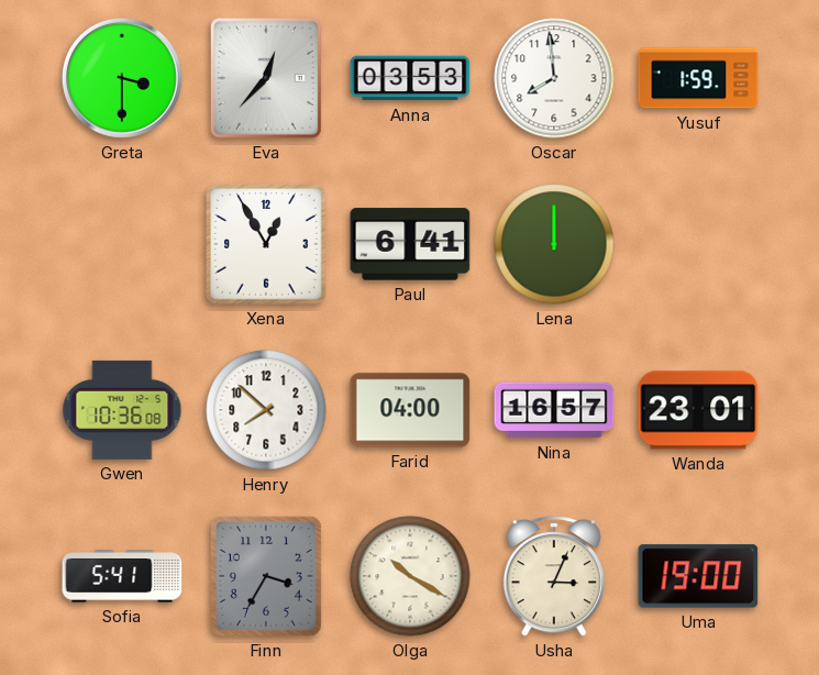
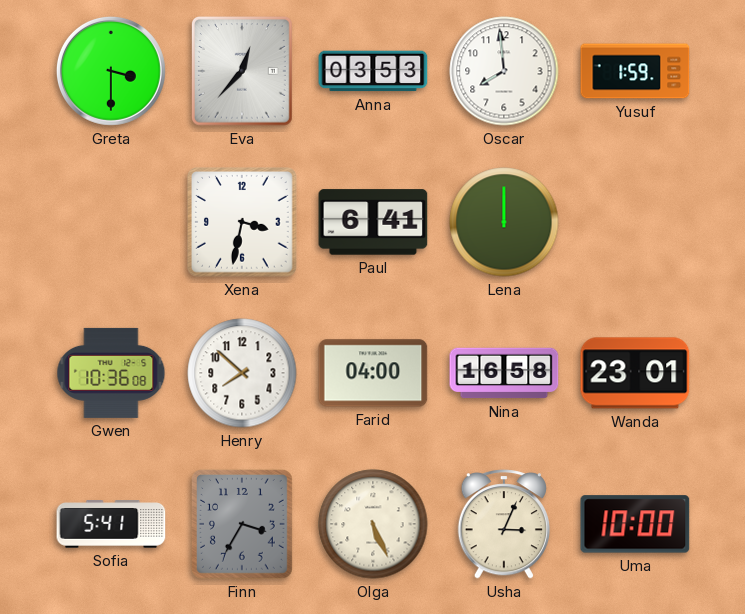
Xena: 12:55 -> 3:32 (243, 223)
Nina: 16:57 -> 16:58 (504, 373)
Olga: 10:20 -> 5:26 (373, 524)
Uma: 19:00 -> 10:00 (635, 524)
